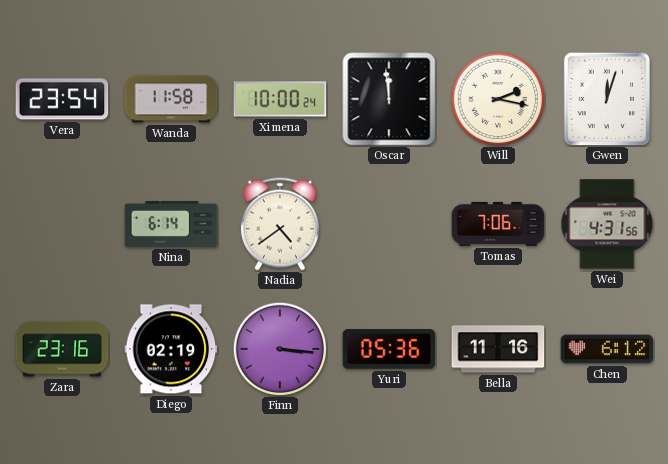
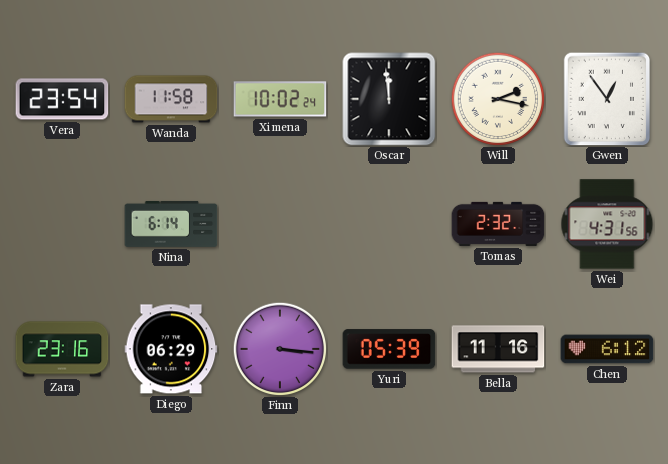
Ximena: 10:00 -> 10:02 (280, 99)
Gwen: 12:03 -> 12:54 (607, 99)
Nadia: 4:39 -> none (280, 224)
Tomas: 7:06 -> 2:32 (498, 224)
Diego: 02:19 -> 06:29 (171, 349)
Yuri: 05:36 -> 05:39 (389, 349)
